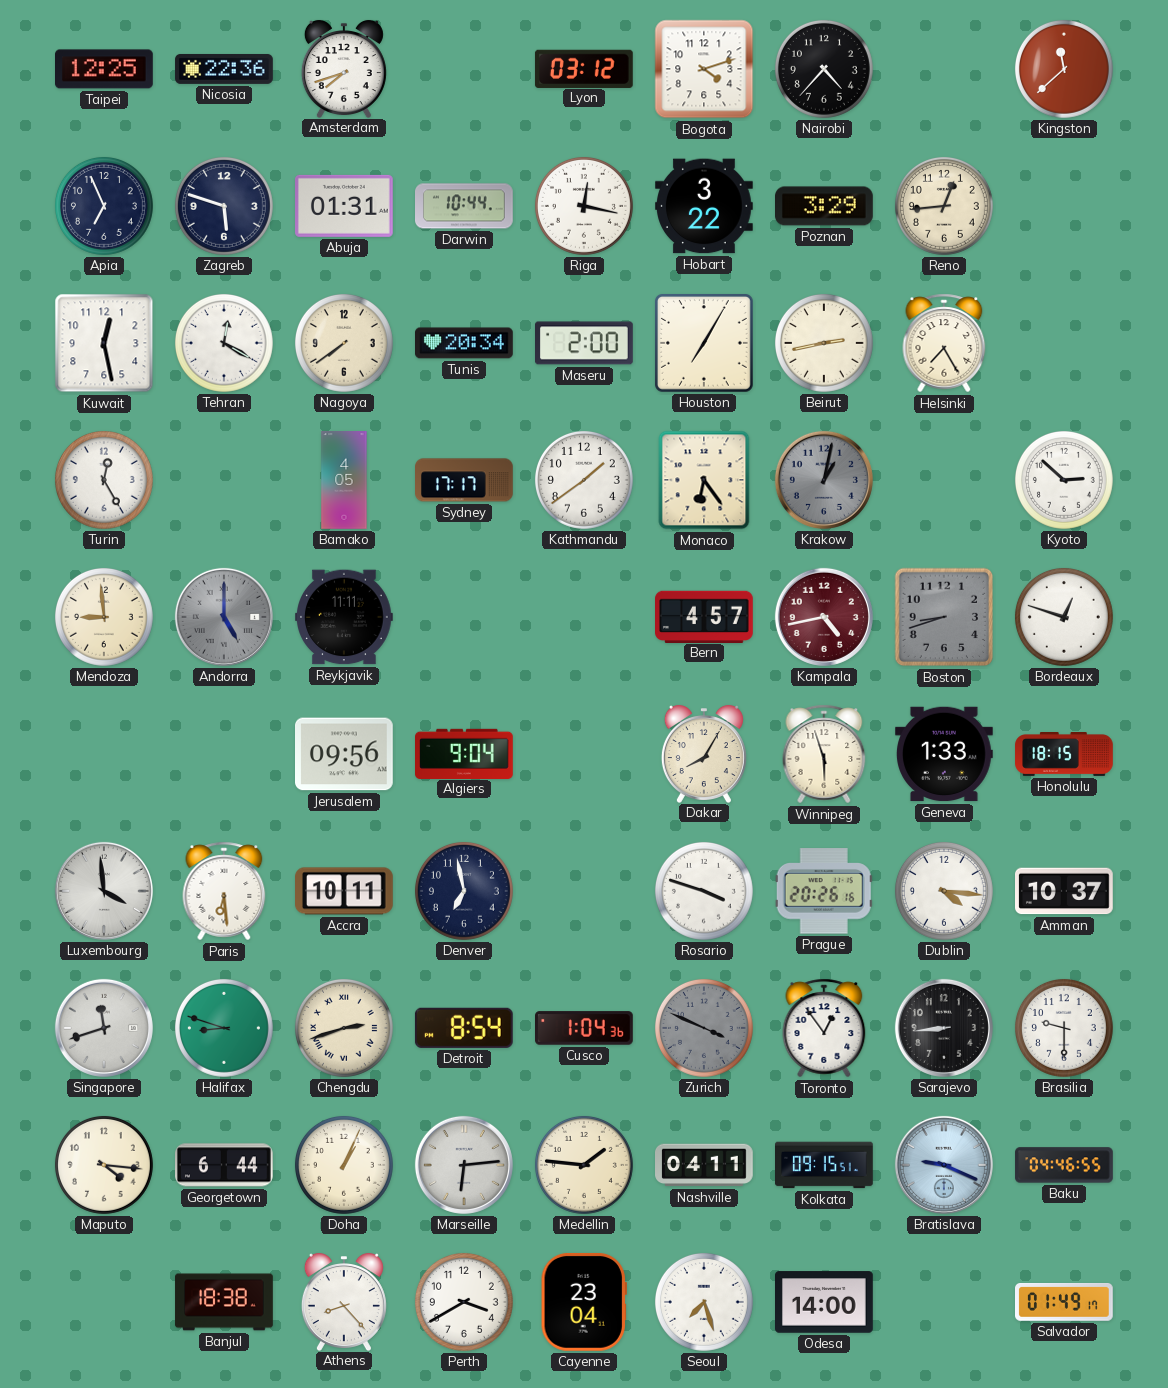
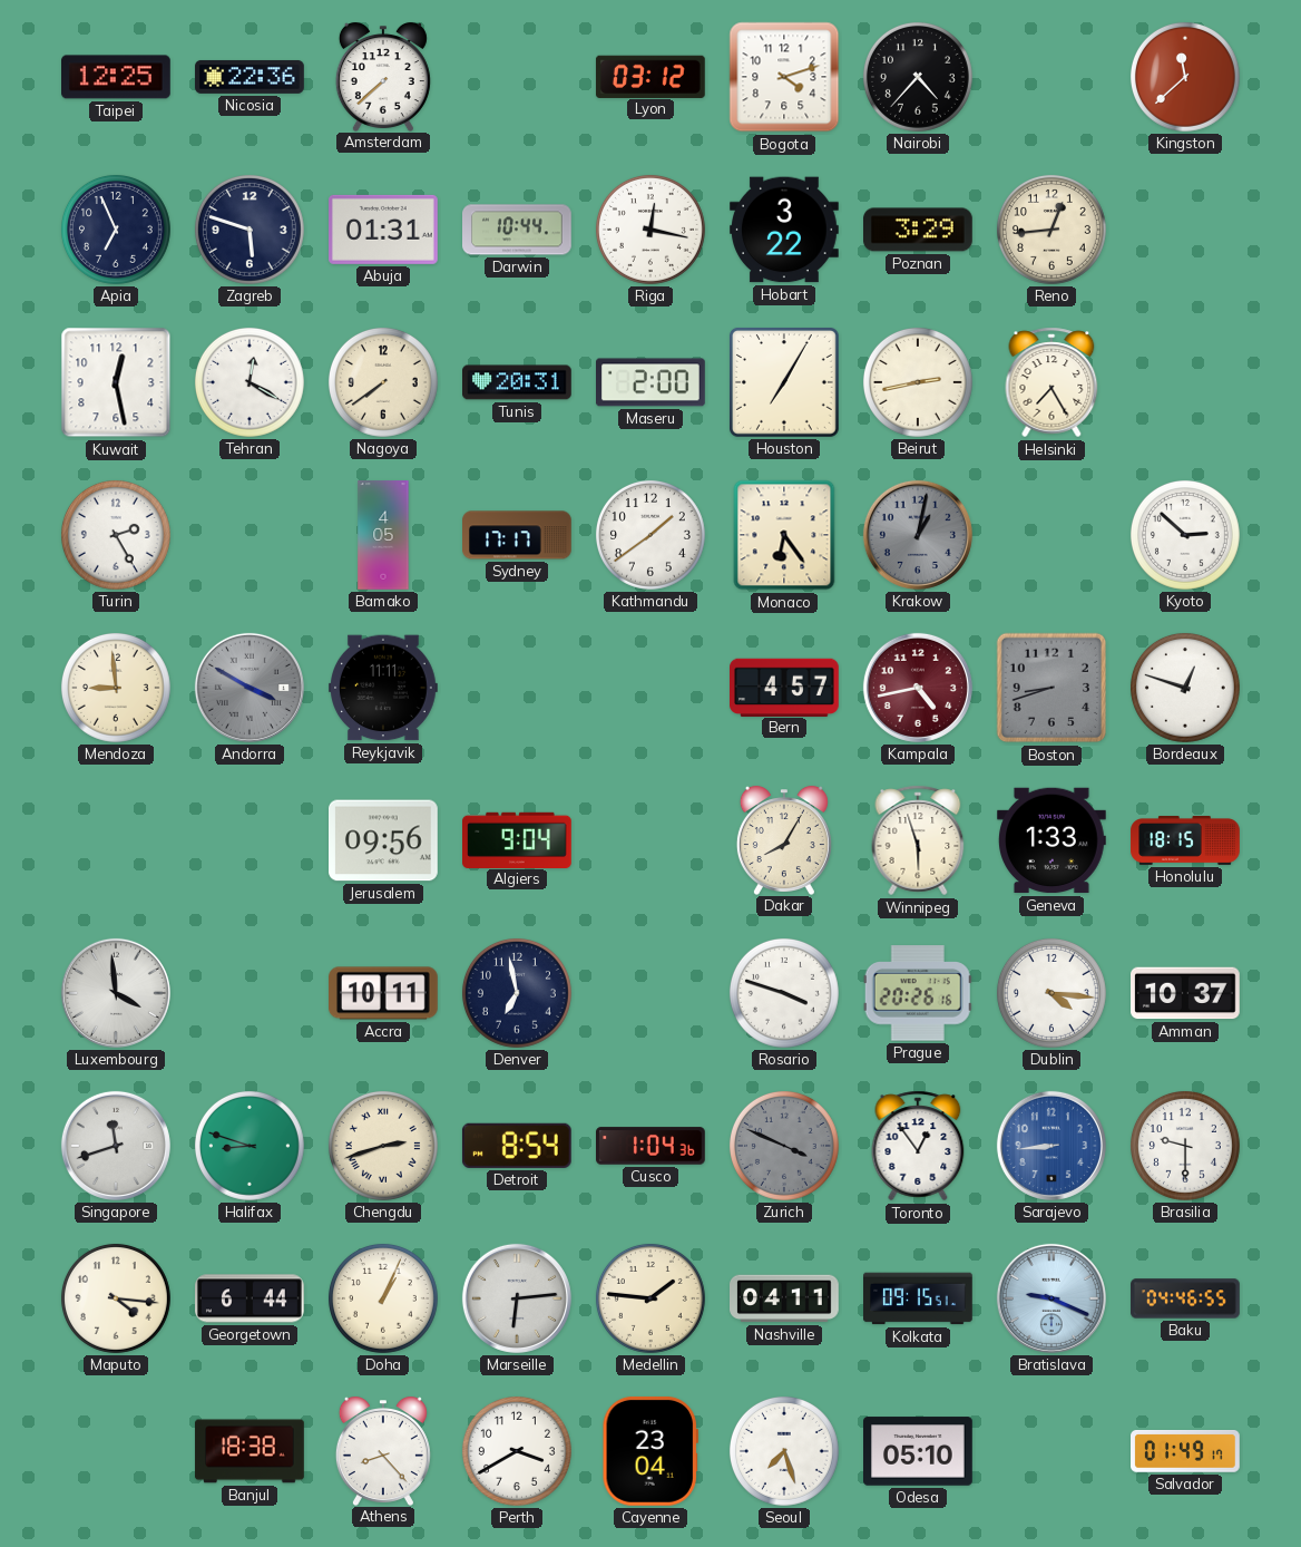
Amsterdam: 7:42 -> 7:38 (383, 76)
Tunis: 20:34 -> 20:31 (518, 382)
Turin: 12:25 -> 2:25 (116, 535)
Andorra: 5:00 -> 3:50 (250, 688)
Paris: 6:29 -> none (224, 891)
Sarajevo dial: black -> blue (1051, 1146)
Odesa: 14:00 -> 05:10 (919, 1451)
